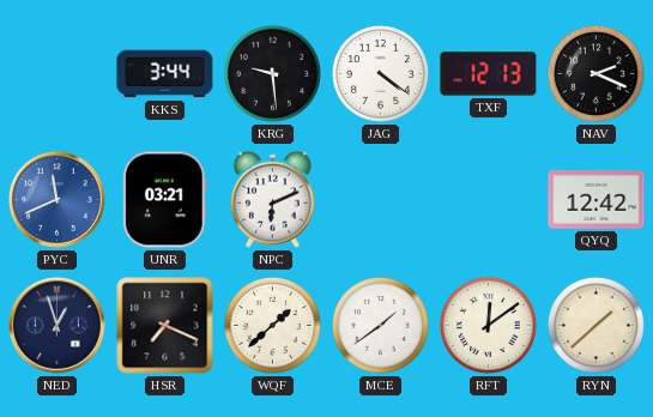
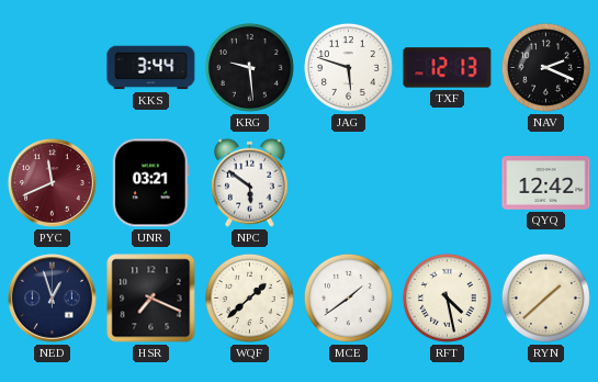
JAG: 4:21 -> 5:48 (348, 67)
PYC dial: blue -> burgundy (53, 183)
NPC: 6:11 -> 5:51 (250, 182)
RFT: 12:09 -> 4:28 (447, 297)
